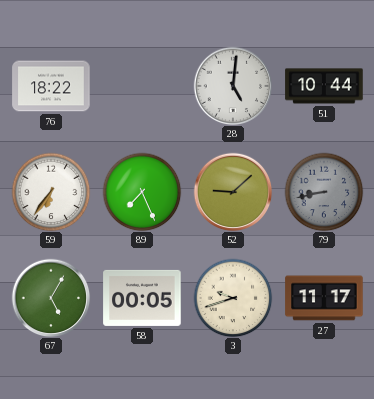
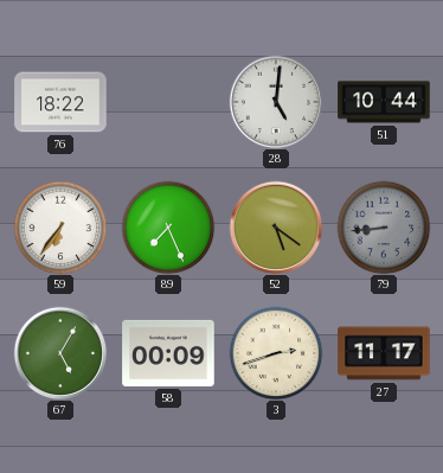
52: 9:08 -> 5:21 (276, 228)
79: 8:43 -> 8:44 (384, 228)
58: 00:05 -> 00:09 (168, 353)
3: 9:42 -> 2:42 (276, 353)
